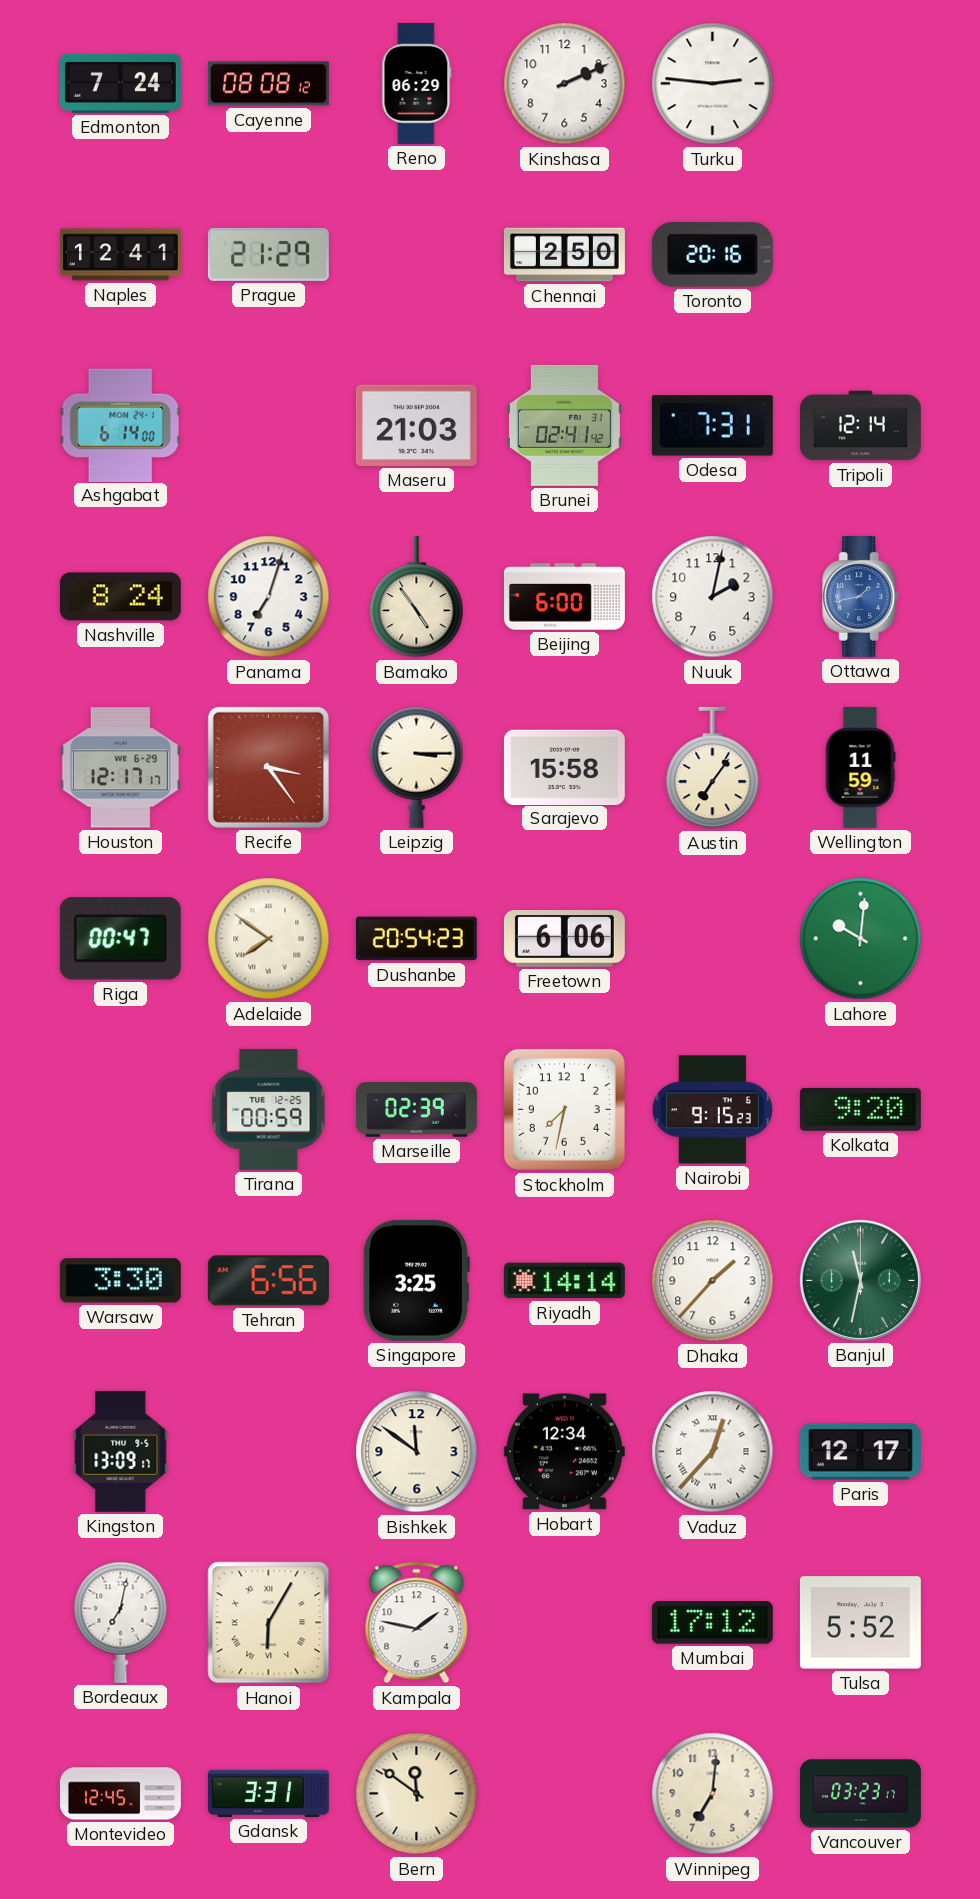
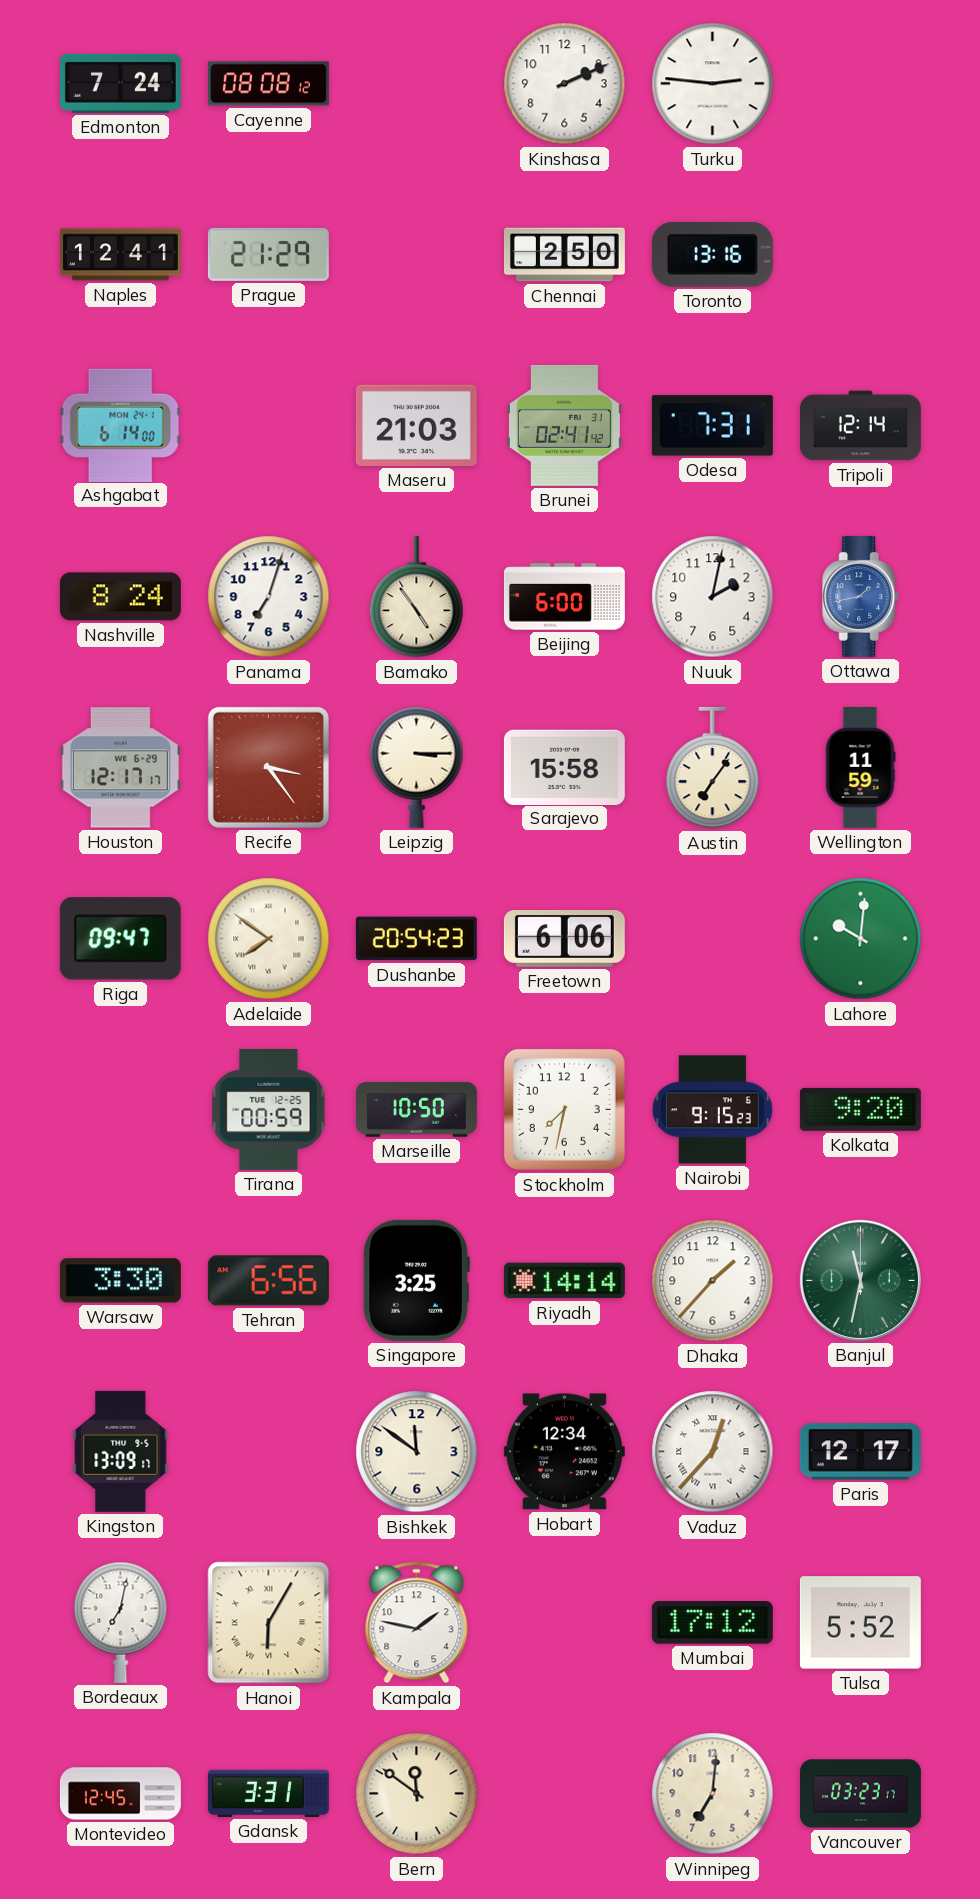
Reno: 06:29 -> none (417, 83)
Toronto: 20:16 -> 13:16 (712, 254)
Riga: 00:47 -> 09:47 (120, 939)
Marseille: 02:39 -> 10:50 (416, 1110)
